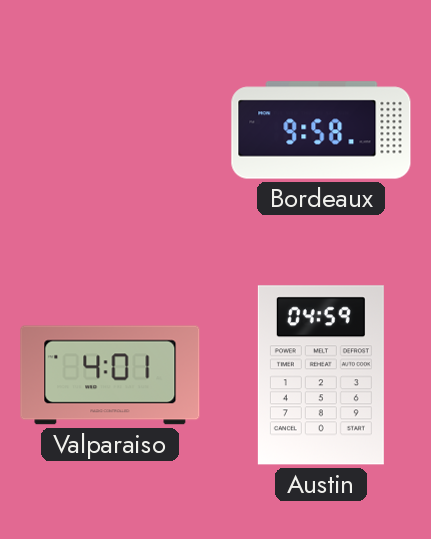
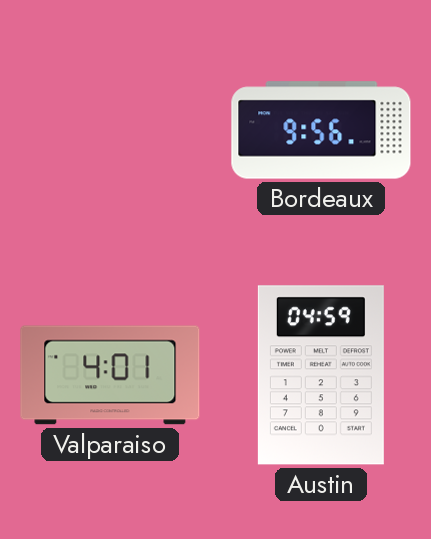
Bordeaux: 9:58 -> 9:56 (321, 130)
